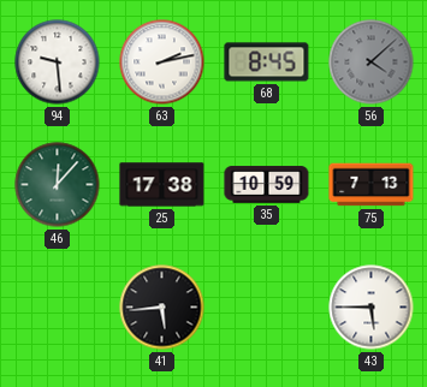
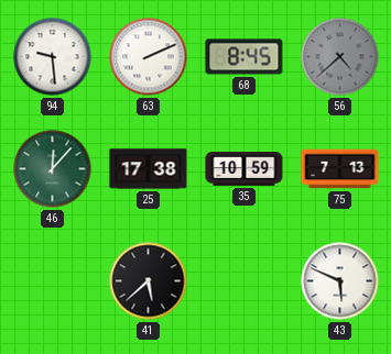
63: 2:13 -> 2:11 (149, 57)
56: 4:08 -> 4:38 (340, 57)
41: 5:44 -> 5:38 (149, 281)
43: 5:45 -> 5:49 (340, 281)
